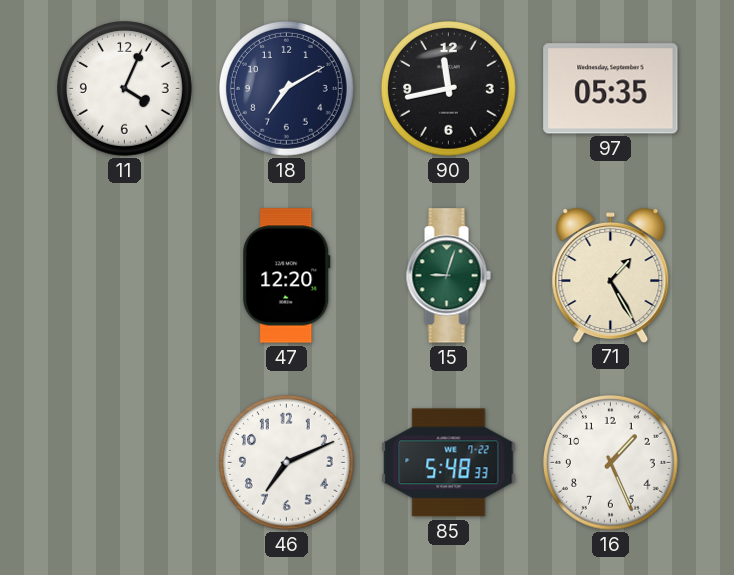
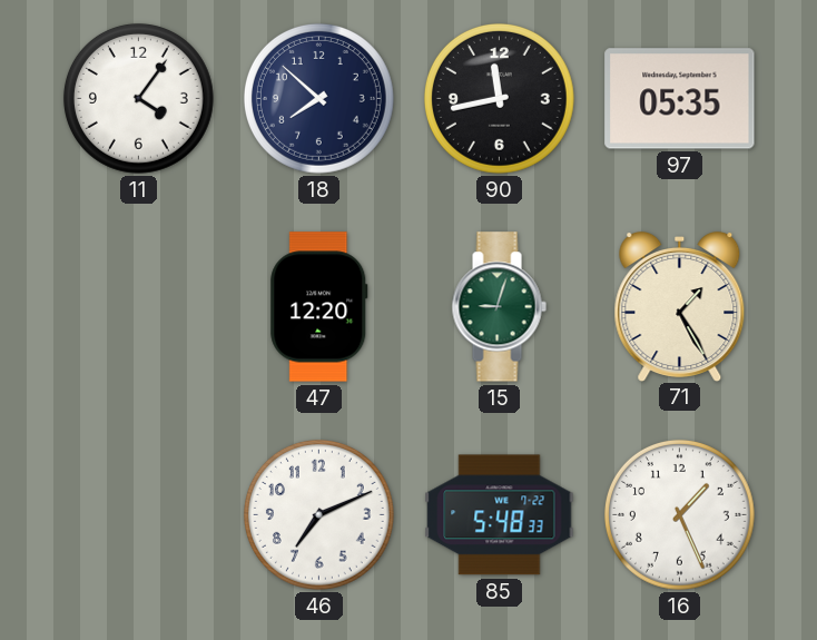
11: 4:04 -> 4:06 (138, 98)
18: 7:10 -> 7:52 (318, 98)
